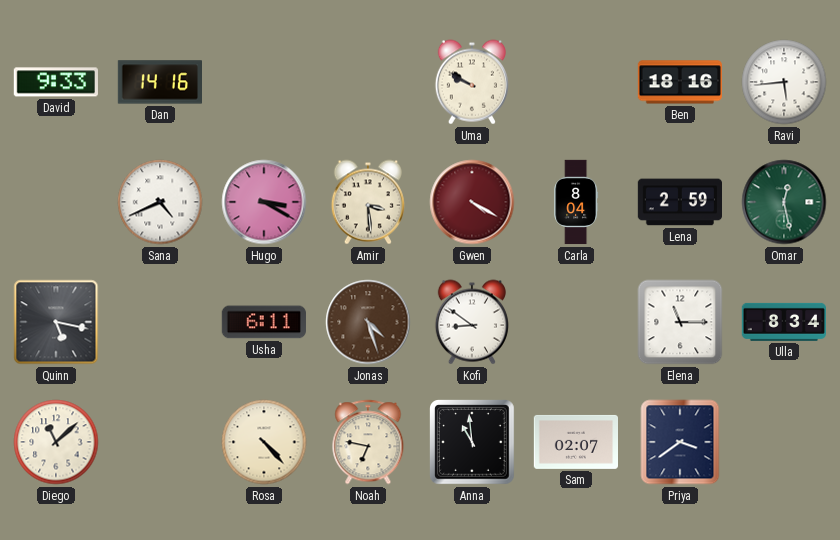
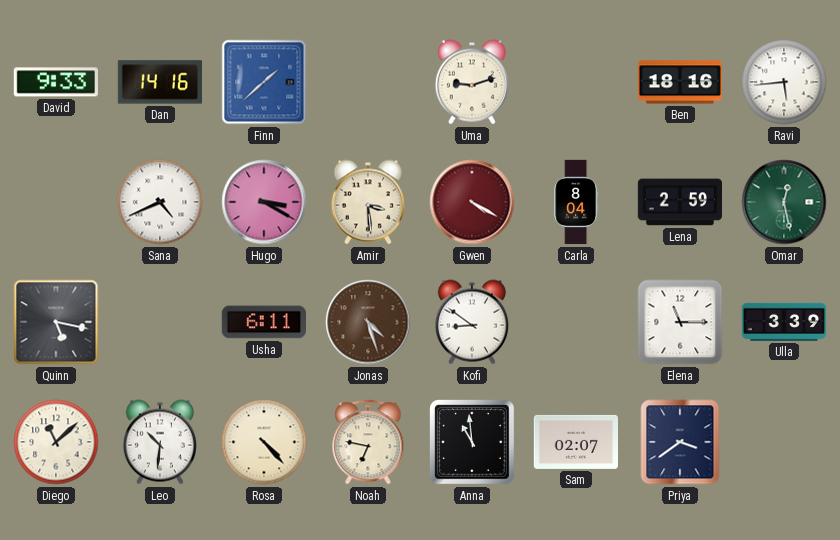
Finn: none -> 1:38 (264, 82)
Uma: 9:50 -> 9:12 (472, 82)
Ulla: 8:34 -> 3:39 (783, 322)
Leo: none -> 10:31 (160, 442)
